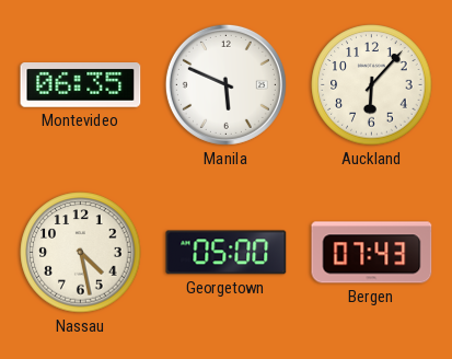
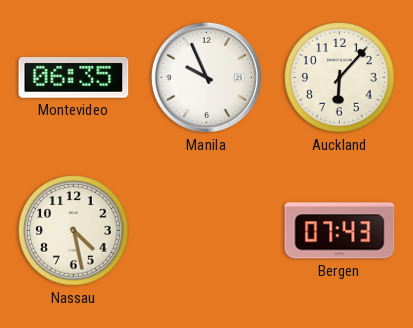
Manila: 5:49 -> 9:56 (206, 77)
Georgetown: 05:00 -> none (227, 253)
